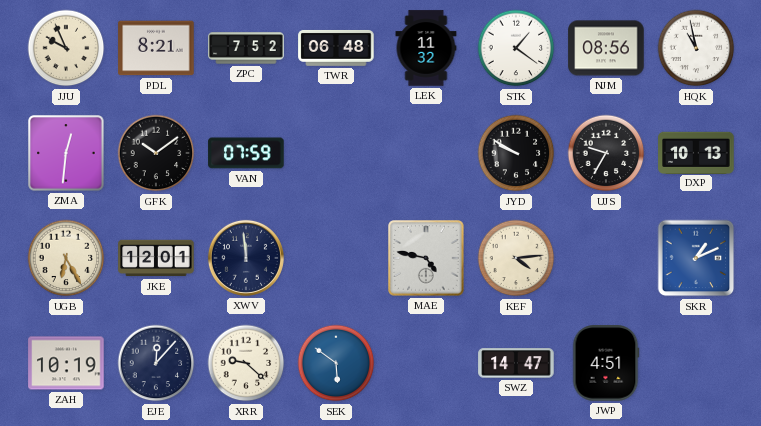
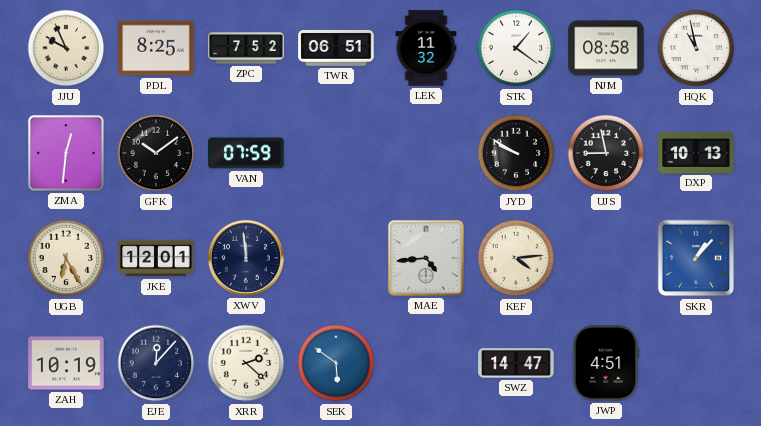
PDL: 8:21 -> 8:25 (156, 48)
TWR: 06:48 -> 06:51 (336, 48)
NJM: 08:56 -> 08:58 (606, 48)
UJS: 9:35 -> 8:58 (606, 153)
MAE: 4:47 -> 4:44 (426, 258)
SKR: 1:11 -> 1:07 (696, 258)
XRR: 9:22 -> 2:22 (246, 363)
